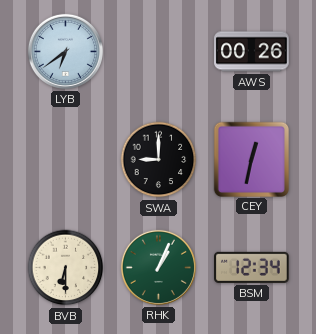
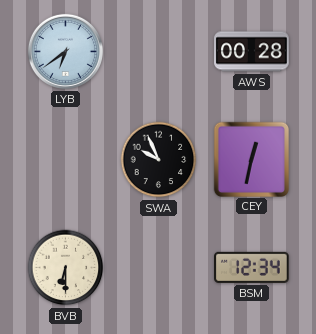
AWS: 00:26 -> 00:28 (252, 52)
SWA: 9:00 -> 9:56 (159, 160)
RHK: 1:04 -> none (158, 267)
